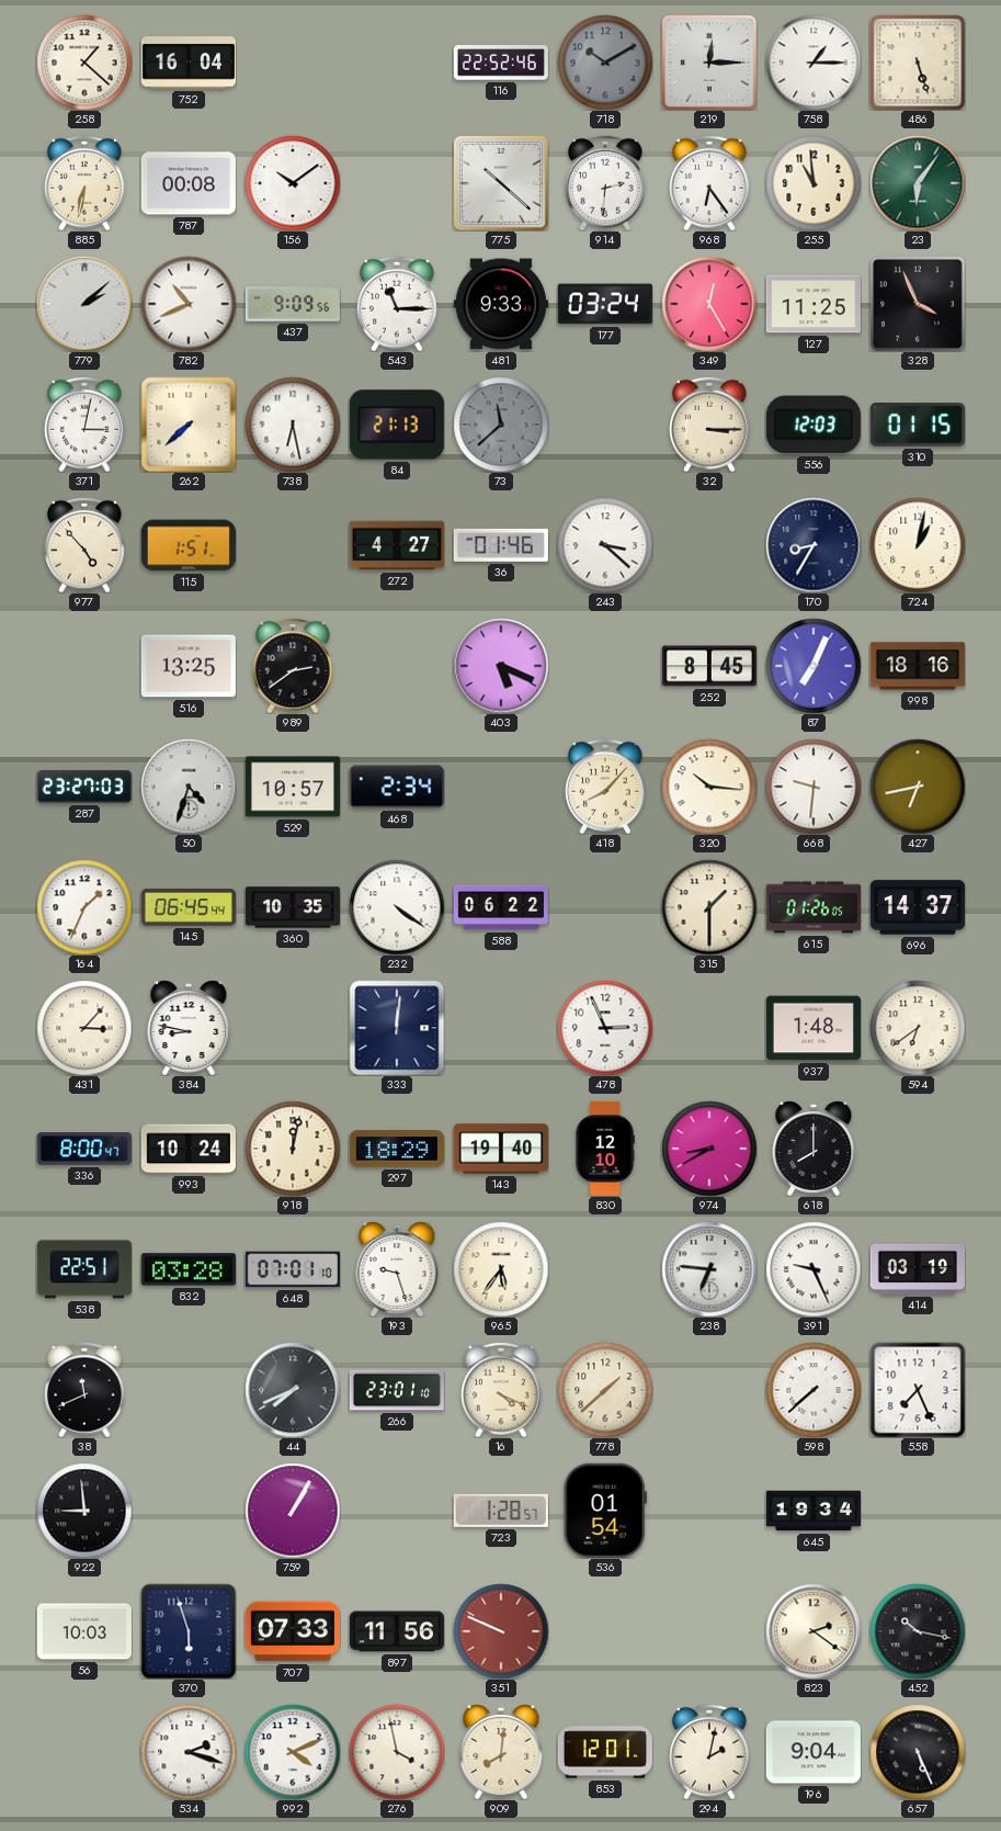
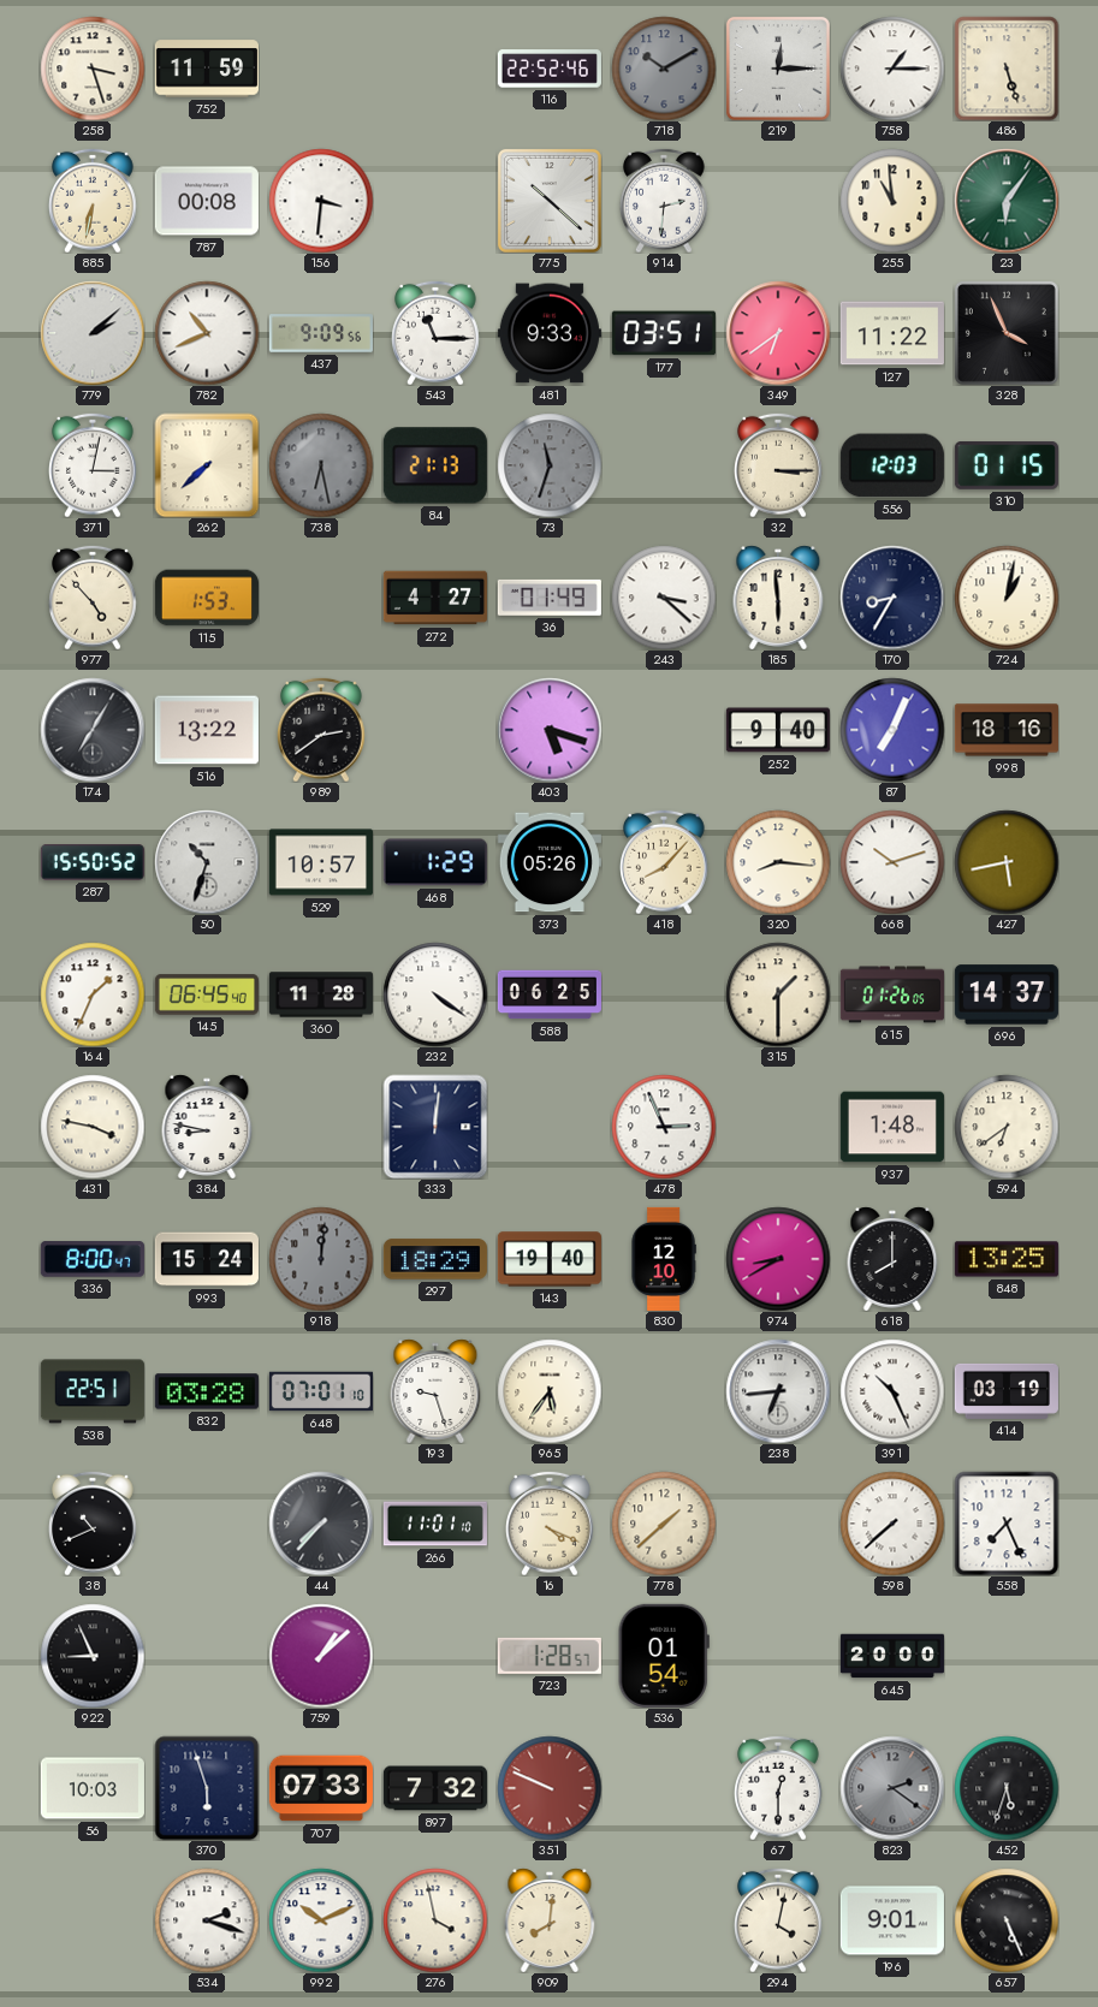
258: 1:22 -> 3:27 (93, 69)
752: 16:04 -> 11:59 (207, 69)
156: 10:09 -> 3:31 (321, 201)
968: 6:24 -> none (710, 183)
177: 03:24 -> 03:51 (664, 333)
349: 12:25 -> 6:39 (778, 333)
127: 11:25 -> 11:22 (892, 333)
738 dial: white -> grey (321, 465)
73: 11:38 -> 11:33 (550, 465)
115: 1:51 -> 1:53 (207, 598)
36: 01:46 -> 01:49 (550, 598)
185: none -> 5:59 (778, 598)
174: none -> 7:05 (93, 730)
516: 13:25 -> 13:22 (207, 730)
403: 5:19 -> 5:18 (550, 730)
252: 8:45 -> 9:40 (778, 730)
287: 23:27 -> 15:50 (93, 863)
50: 4:33 -> 10:33 (207, 862)
468: 2:34 -> 1:29 (435, 862)
373: none -> 05:26 (550, 862)
320: 10:16 -> 8:16 (778, 862)
668: 9:31 -> 10:12 (892, 862)
427: 6:43 -> 5:43 (1007, 862)
145: 06:45:44 -> 06:45:40 (207, 994)
360: 10:35 -> 11:28 (321, 994)
588: 06:22 -> 06:25 (550, 994)
431: 3:07 -> 3:47 (93, 1127)
993: 10:24 -> 15:24 (207, 1259)
918: 12:02 -> 12:01 (321, 1259)
918 dial: cream -> grey (321, 1259)
848: none -> 13:25 (1007, 1259)
238: 6:46 -> 6:44 (778, 1391)
391: 9:26 -> 10:26 (892, 1391)
38: 11:41 -> 10:41 (94, 1524)
44: 7:41 -> 7:37 (321, 1524)
266: 23:01 -> 11:01 (435, 1524)
922: 8:59 -> 8:56 (93, 1656)
759: 1:05 -> 1:08 (321, 1656)
645: 19:34 -> 20:00 (892, 1656)
897: 11:56 -> 7:32 (435, 1788)
67: none -> 12:30 (779, 1788)
823 dial: cream -> grey (892, 1788)
452: 10:17 -> 5:33 (1007, 1788)
992: 4:11 -> 10:11 (321, 1920)
853: 12:01 -> none (605, 1752)
294: 2:02 -> 4:02 (779, 1920)
196: 9:04 -> 9:01 (892, 1920)
